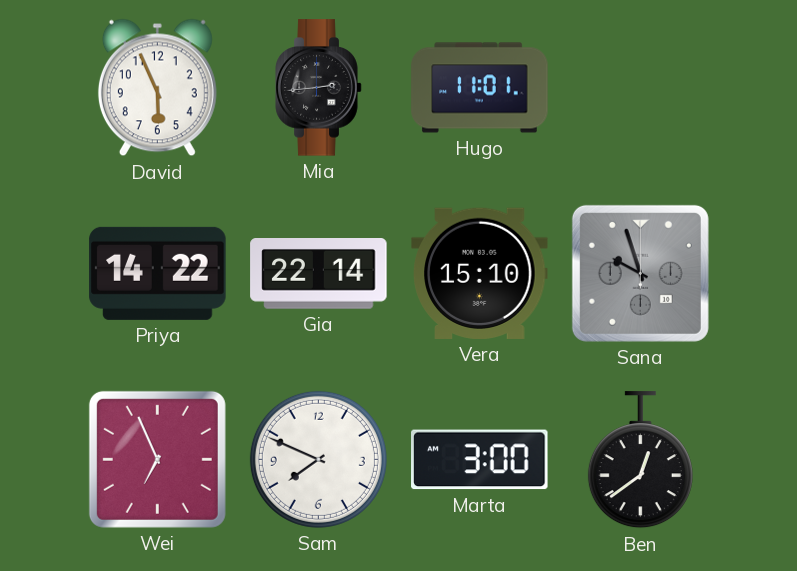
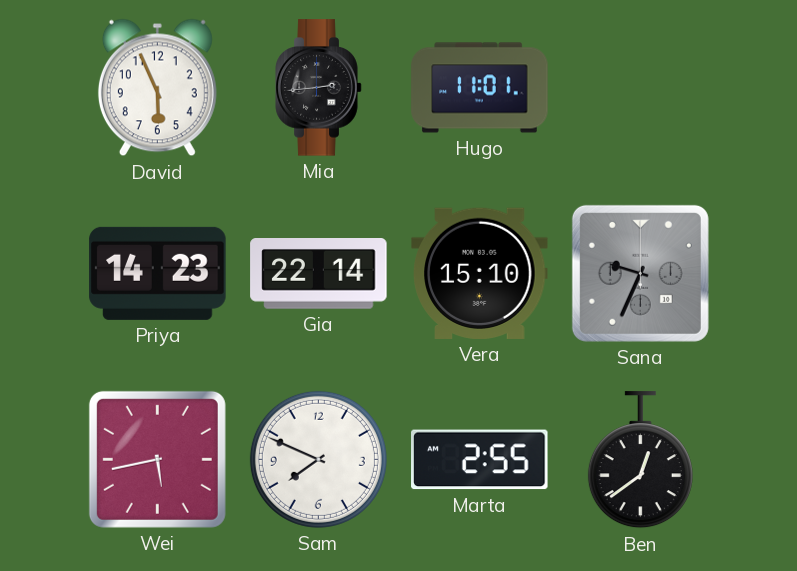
Priya: 14:22 -> 14:23 (158, 273)
Sana: 9:57 -> 9:34 (640, 273)
Wei: 6:56 -> 5:43 (157, 459)
Marta: 3:00 -> 2:55 (480, 460)
